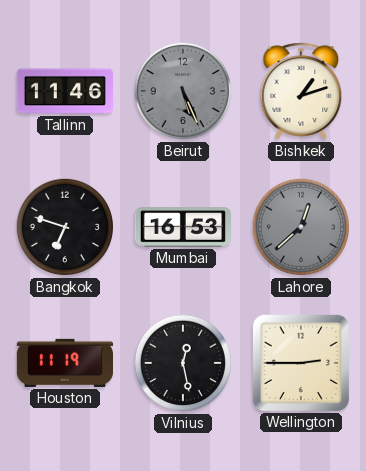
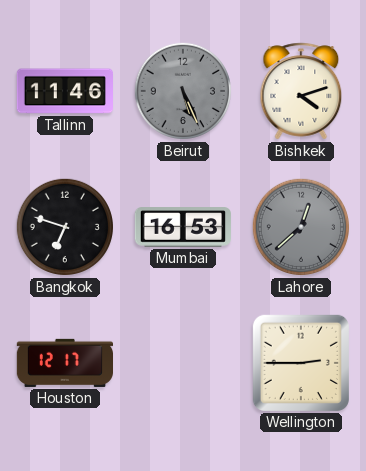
Bishkek: 1:12 -> 4:12 (301, 91)
Houston: 11:19 -> 12:17 (64, 363)
Vilnius: 12:28 -> none (183, 363)
